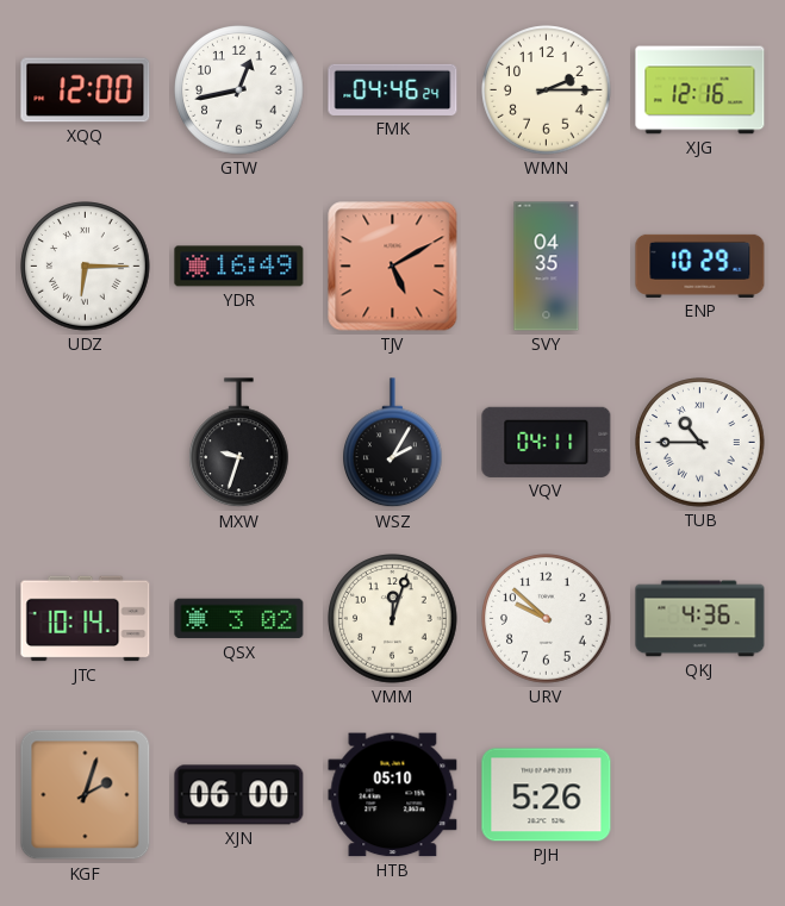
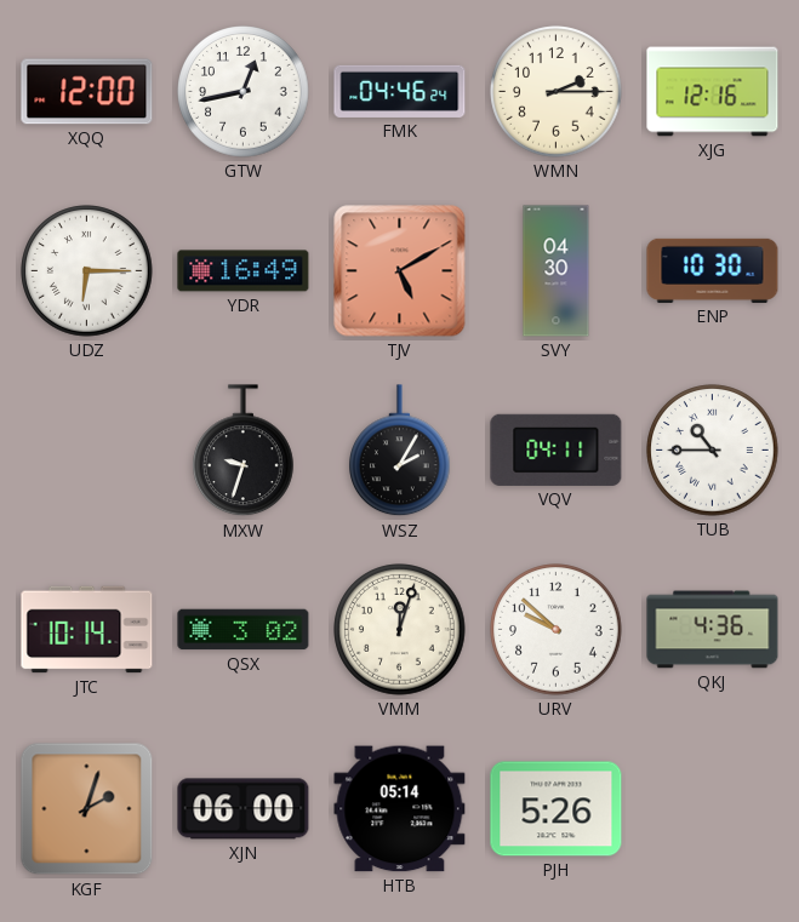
SVY: 04:35 -> 04:30 (557, 271)
ENP: 10:29 -> 10:30 (713, 270)
HTB: 05:10 -> 05:14 (400, 809)
